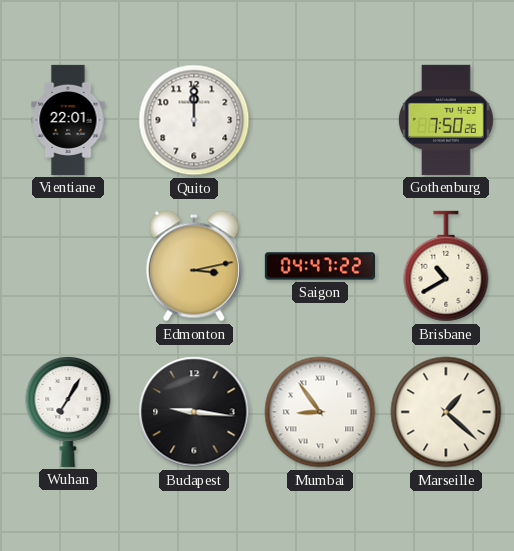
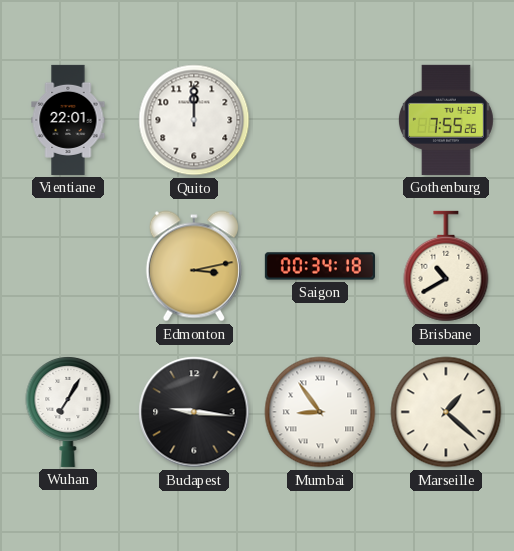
Gothenburg: 7:50 -> 7:55 (446, 120)
Saigon: 04:47 -> 00:34 (320, 266)
